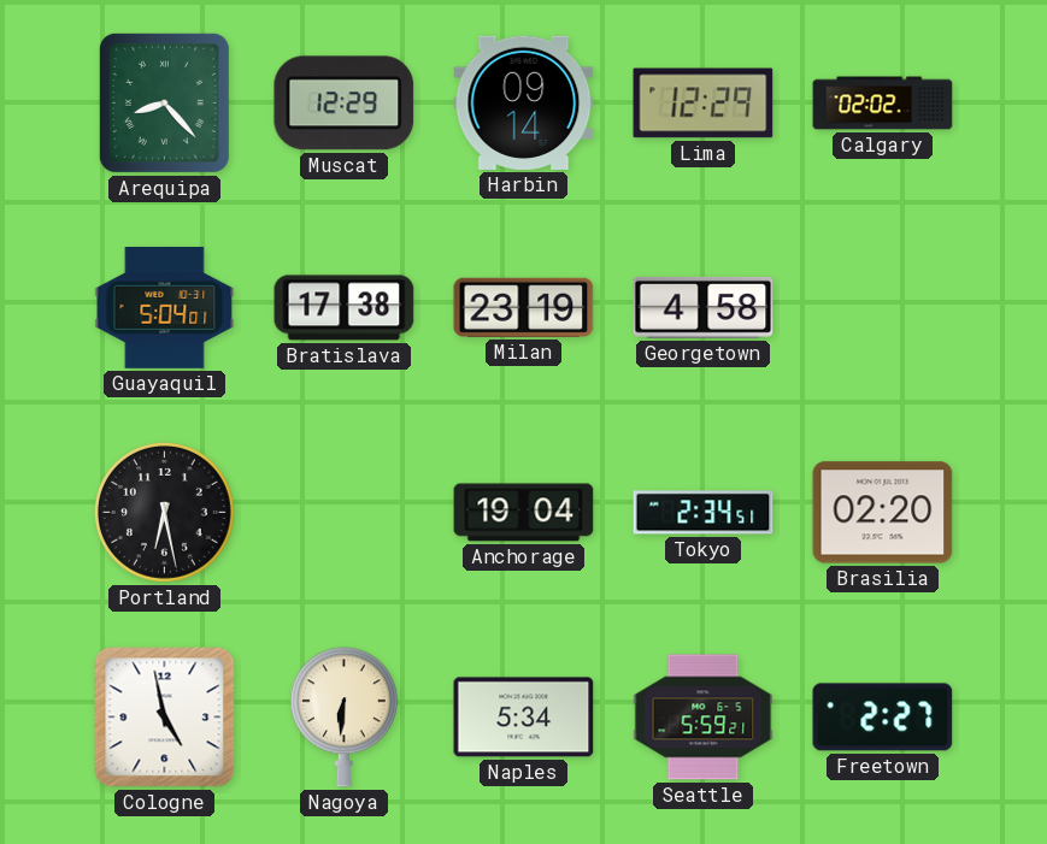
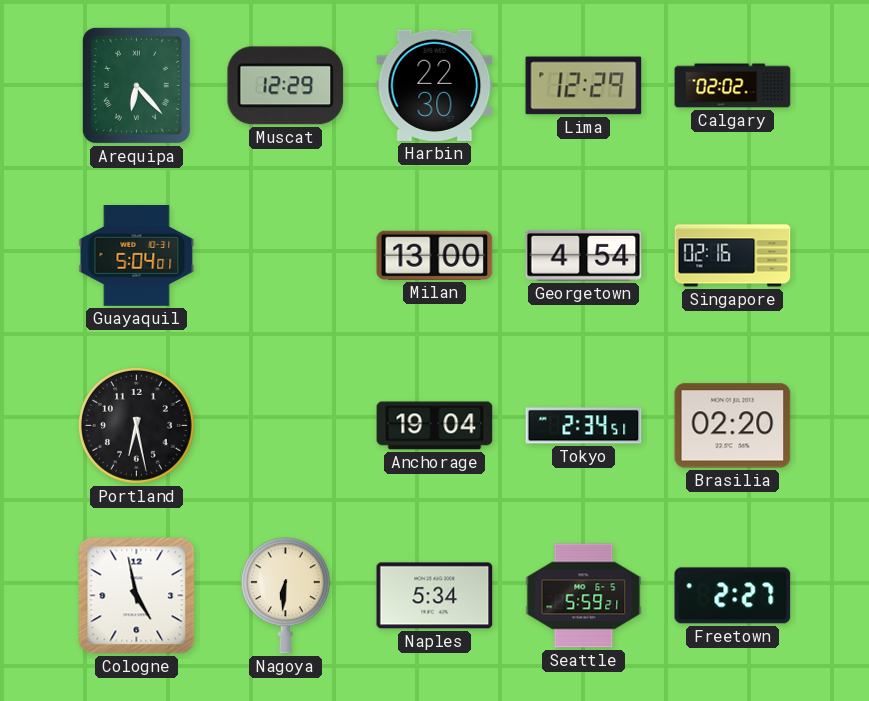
Arequipa: 8:23 -> 6:23 (136, 85)
Harbin: 09:14 -> 22:30 (435, 85)
Bratislava: 17:38 -> none (345, 308)
Milan: 23:19 -> 13:00 (435, 255)
Georgetown: 4:58 -> 4:54 (584, 255)
Singapore: none -> 02:16 (733, 256)
